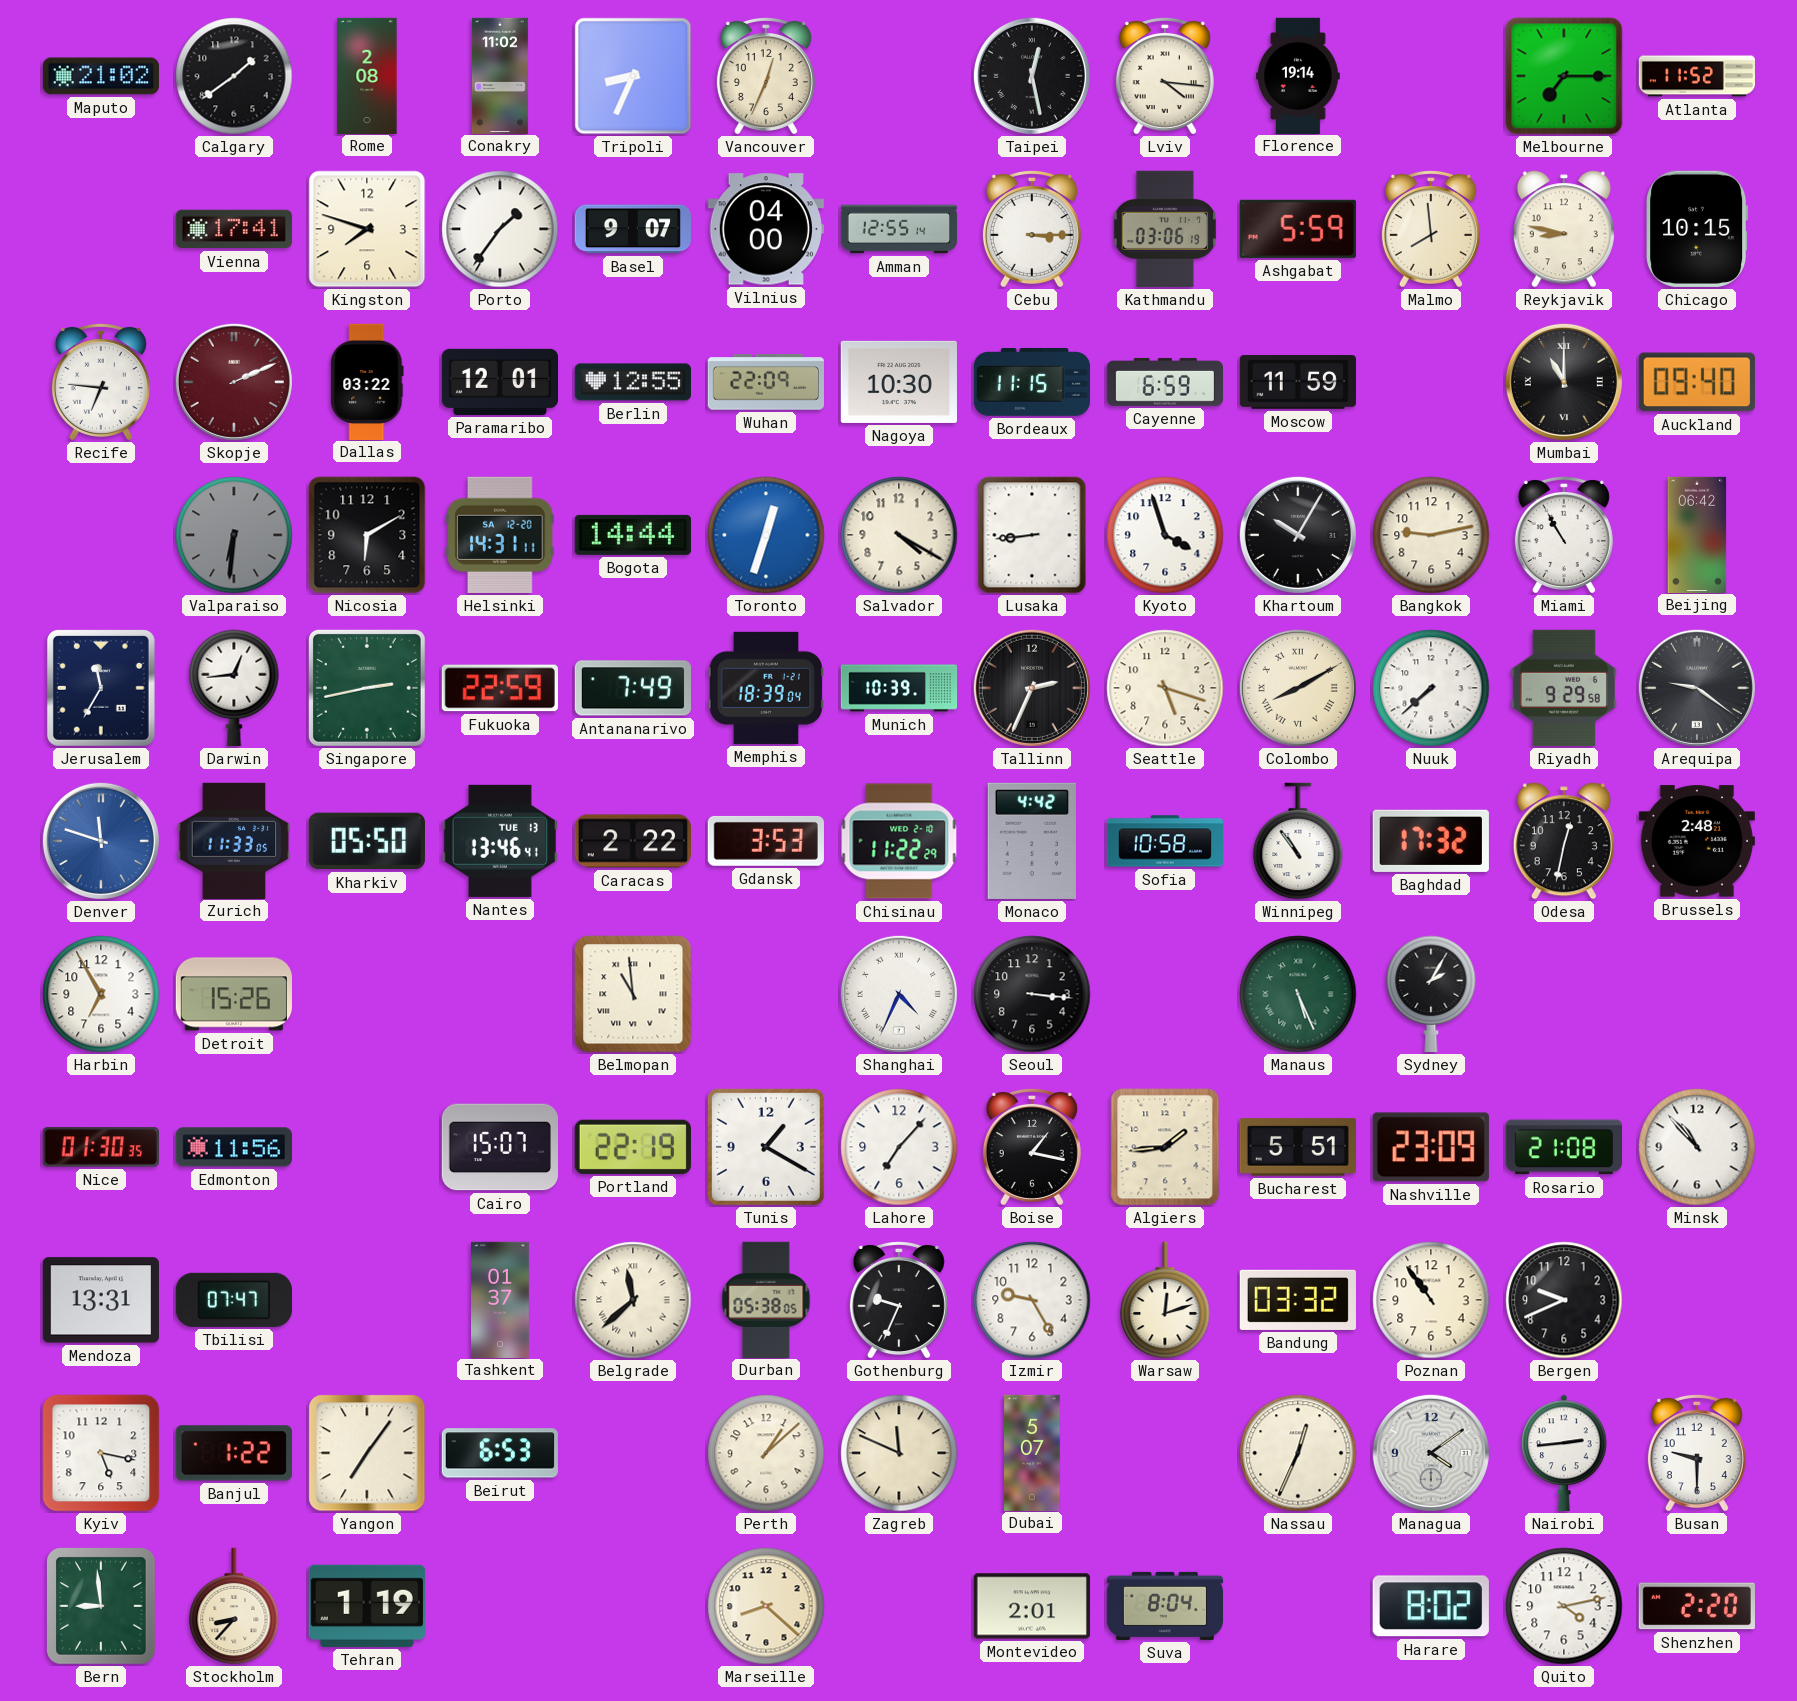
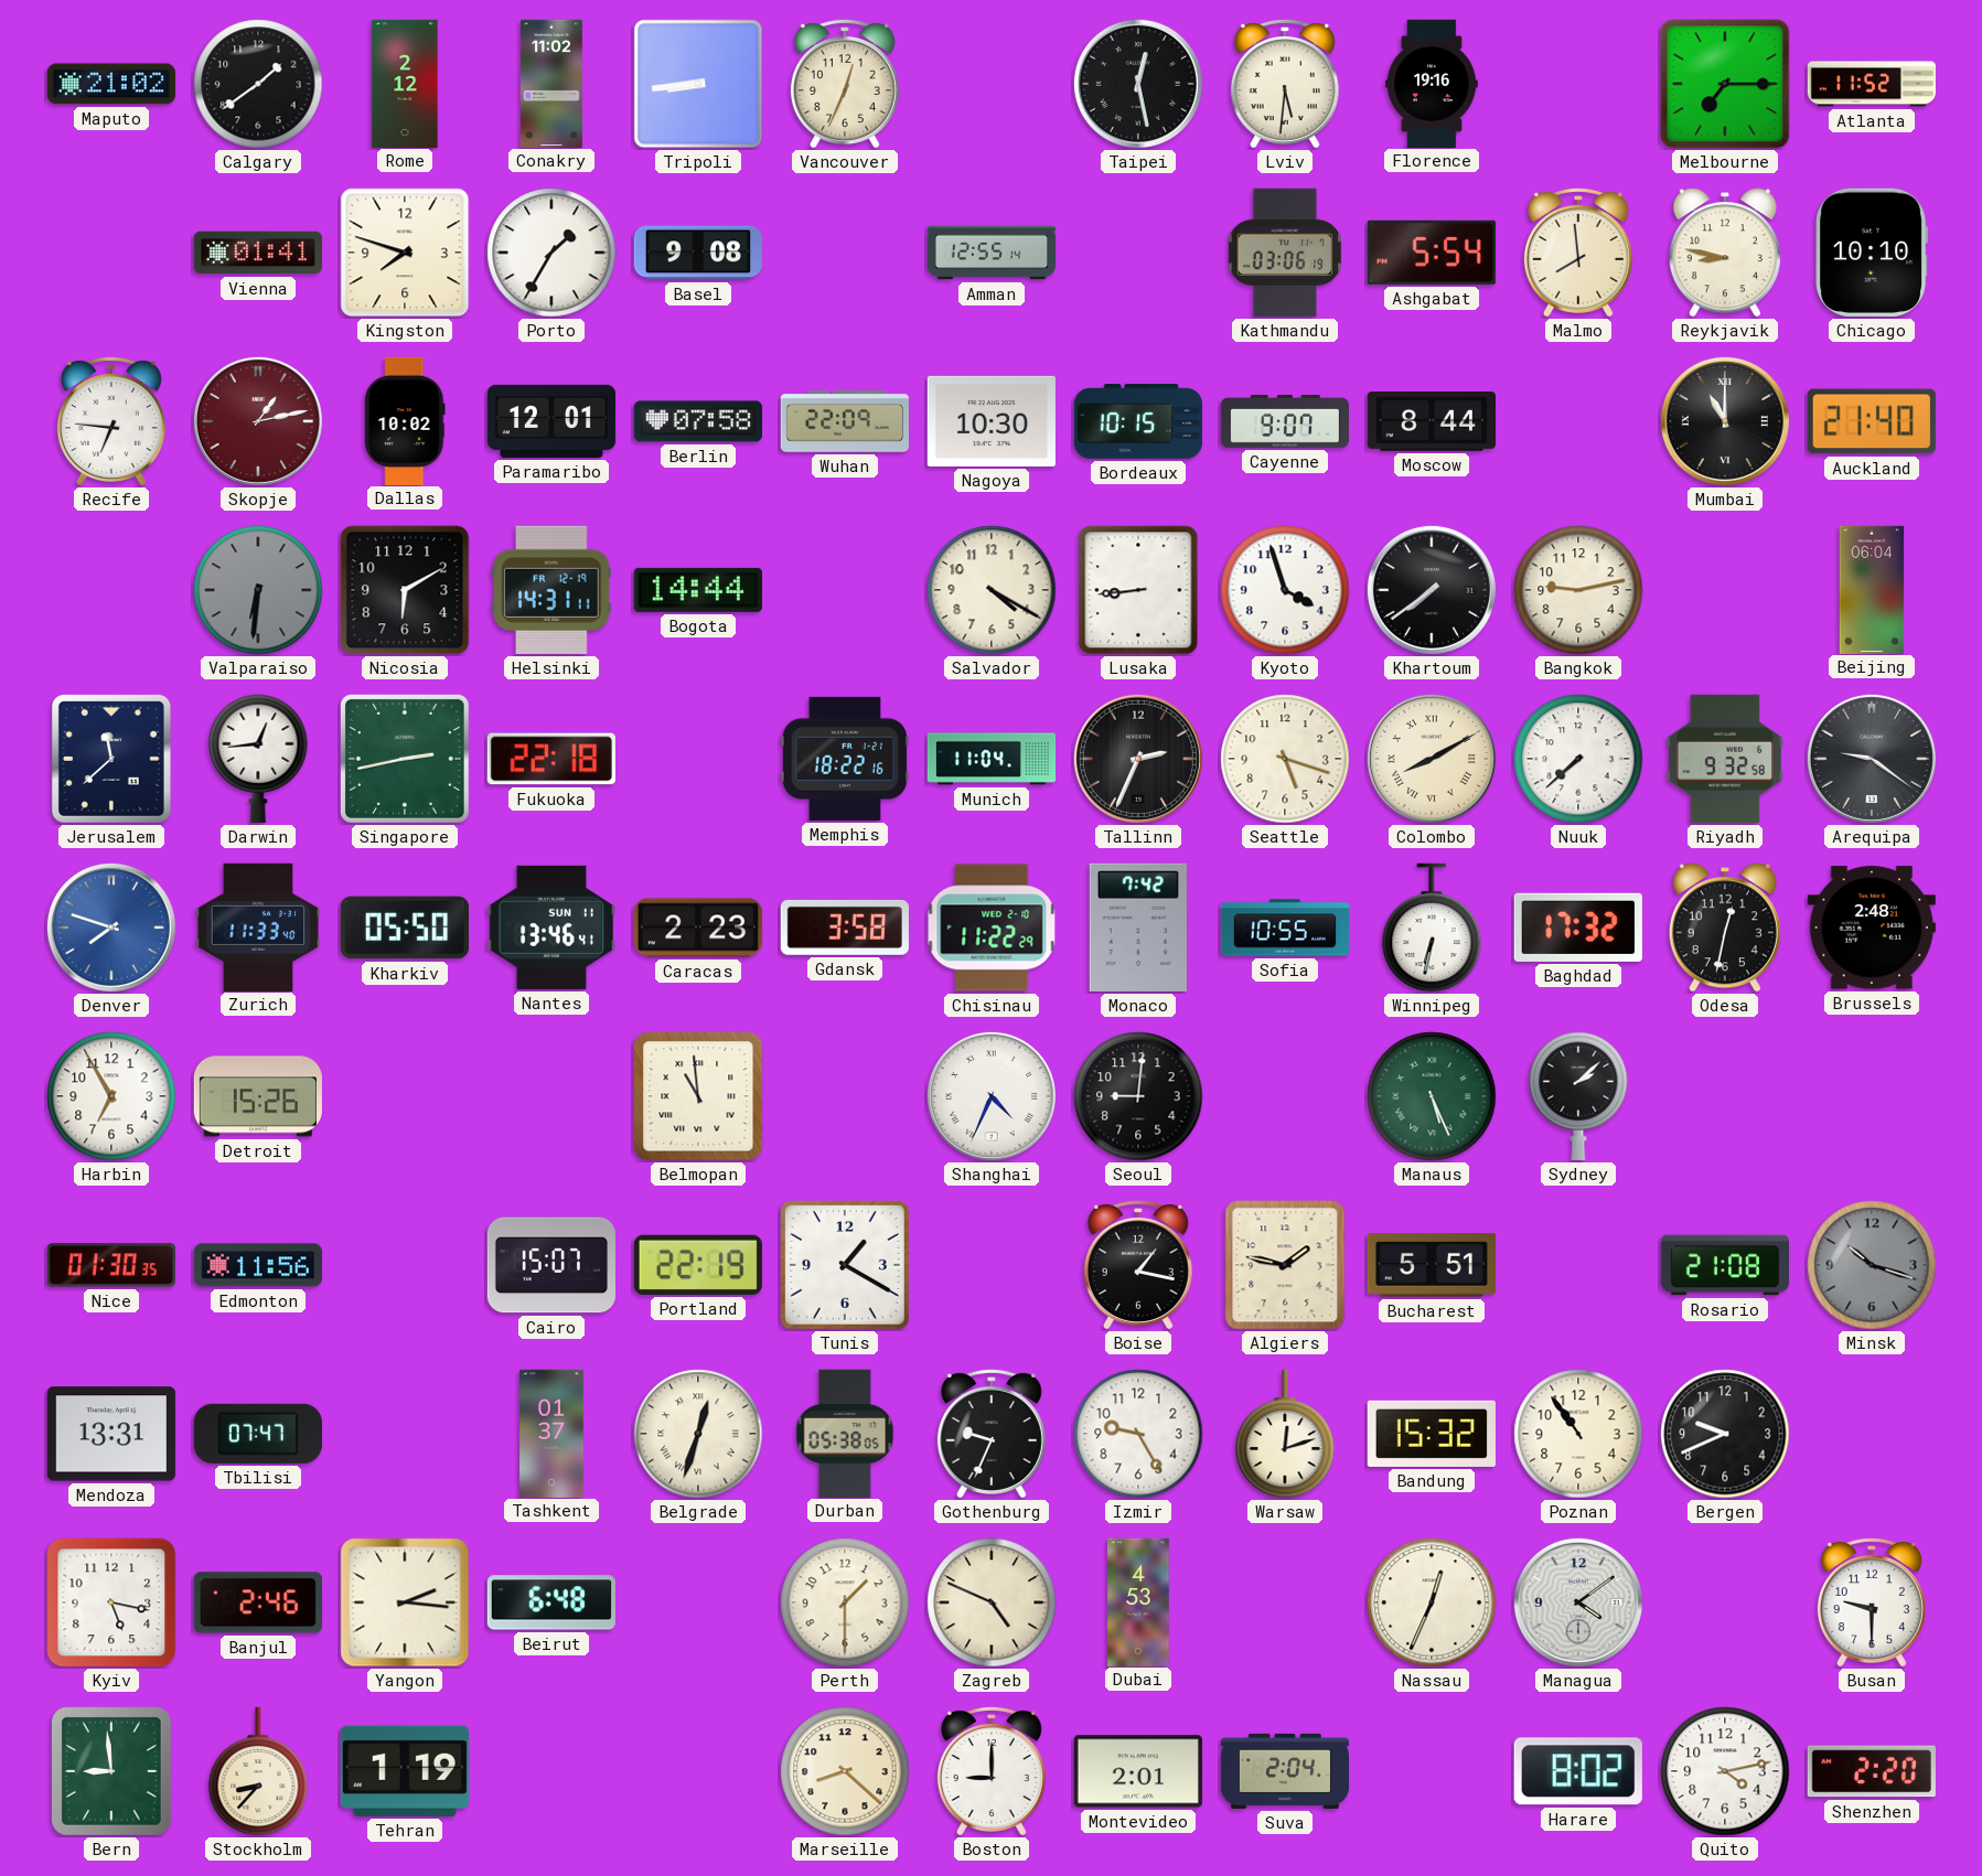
Rome: 2:08 -> 2:12 (405, 83)
Tripoli: 8:34 -> 8:44 (698, 84)
Lviv: 4:16 -> 5:31 (1285, 83)
Florence: 19:14 -> 19:16 (1433, 83)
Vienna: 17:41 -> 01:41 (258, 253)
Porto: 1:36 -> 1:35 (551, 253)
Basel: 9:07 -> 9:08 (698, 253)
Vilnius: 04:00 -> none (766, 229)
Cebu: 3:15 -> none (1032, 228)
Ashgabat: 5:59 -> 5:54 (1432, 253)
Chicago: 10:15 -> 10:10 (1872, 253)
Skopje: 2:11 -> 1:13 (258, 421)
Dallas: 03:22 -> 10:02 (405, 420)
Berlin: 12:55 -> 07:58 (698, 421)
Bordeaux: 11:15 -> 10:15 (1137, 421)
Cayenne: 6:59 -> 9:07 (1284, 421)
Moscow: 11:59 -> 8:44 (1431, 421)
Auckland: 09:40 -> 21:40 (1872, 421)
Helsinki date: SA 12-20 -> FR 12-19 (551, 590)
Toronto: 12:33 -> none (766, 535)
Khartoum: 10:05 -> 7:39 (1432, 590)
Miami: 10:55 -> none (1564, 534)
Beijing: 06:42 -> 06:04 (1872, 589)
Jerusalem: 11:35 -> 11:38 (111, 759)
Fukuoka: 22:59 -> 22:18 (551, 759)
Antananarivo: 7:49 -> none (632, 688)
Memphis: 18:39 -> 18:22 (845, 759)
Munich: 10:39 -> 11:04 (992, 759)
Riyadh: 9:29 -> 9:32 (1725, 759)
Denver: 11:48 -> 7:48 (111, 928)
Zurich: 11:33:05 -> 11:33:40 (258, 926)
Nantes date: TUE 13 -> SUN 11 (551, 928)
Caracas: 2:22 -> 2:23 (697, 928)
Gdansk: 3:53 -> 3:58 (845, 928)
Monaco: 4:42 -> 7:42 (1138, 928)
Sofia: 10:58 -> 10:55 (1284, 928)
Winnipeg: 10:54 -> 6:32 (1432, 928)
Seoul: 3:16 -> 9:01 (1138, 1096)
Sydney: 2:05 -> 2:08 (1578, 1096)
Lahore: 7:07 -> none (899, 1147)
Algiers: 1:44 -> 1:47 (1285, 1265)
Nashville: 23:09 -> none (1431, 1147)
Minsk: 10:53 -> 10:18 (1872, 1265)
Minsk dial: white -> grey (1872, 1265)
Belgrade: 11:38 -> 12:33 (698, 1434)
Bandung: 03:32 -> 15:32 (1432, 1434)
Banjul: 1:22 -> 2:46 (258, 1602)
Yangon: 7:06 -> 2:16 (405, 1602)
Beirut: 6:53 -> 6:48 (551, 1602)
Perth: 1:08 -> 1:30 (845, 1602)
Zagreb: 11:49 -> 4:49 (992, 1602)
Dubai: 5:07 -> 4:53 (1138, 1601)
Nairobi: 2:44 -> none (1564, 1453)
Boston: none -> 9:00 (992, 1770)
Suva: 8:04 -> 2:04 (1284, 1771)
